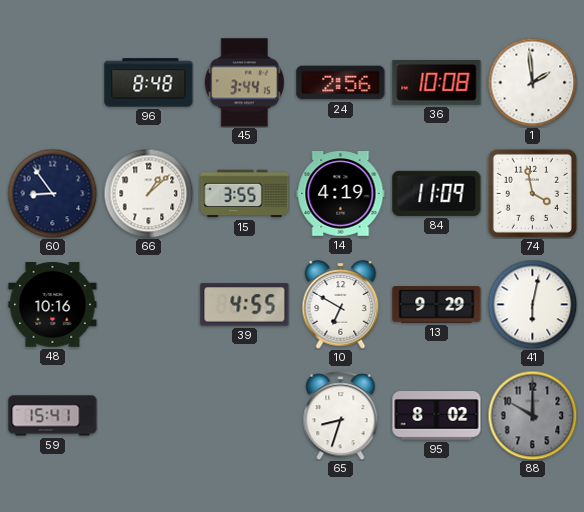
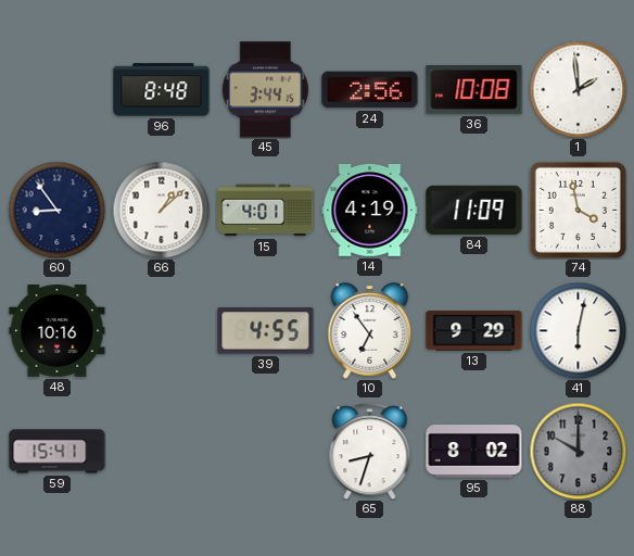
15: 3:55 -> 4:01 (266, 211)
10: 6:50 -> 6:54 (370, 331)
